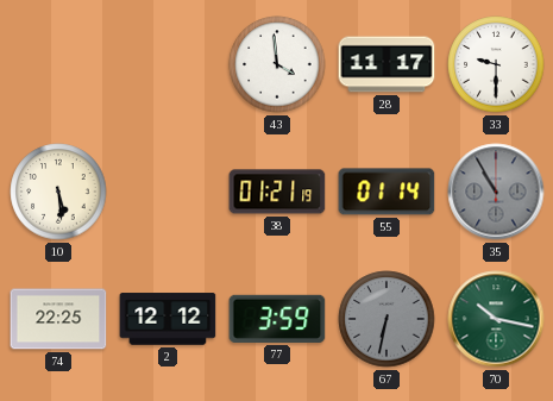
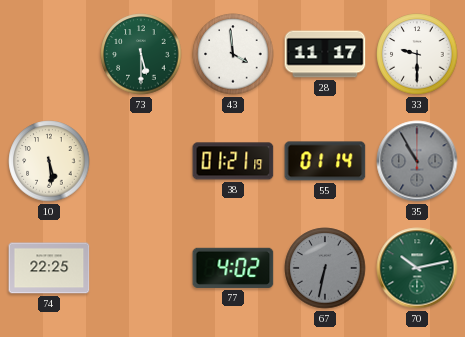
73: none -> 5:30 (141, 54)
2: 12:12 -> none (168, 319)
77: 3:59 -> 4:02 (233, 268)
70: 10:17 -> 10:13 (417, 268)
